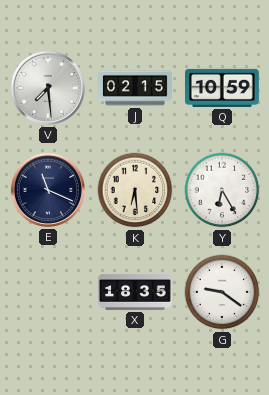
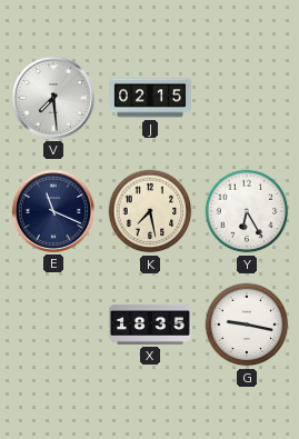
Q: 10:59 -> none (223, 88)
K: 6:29 -> 7:28 (150, 211)
G: 9:21 -> 9:17 (247, 325)
